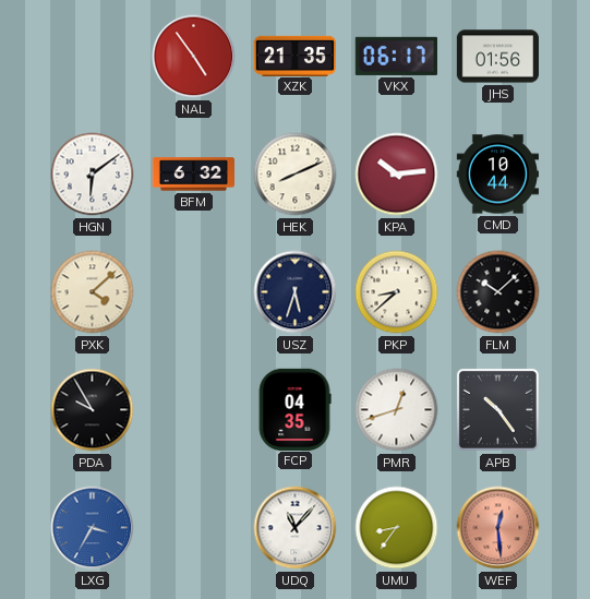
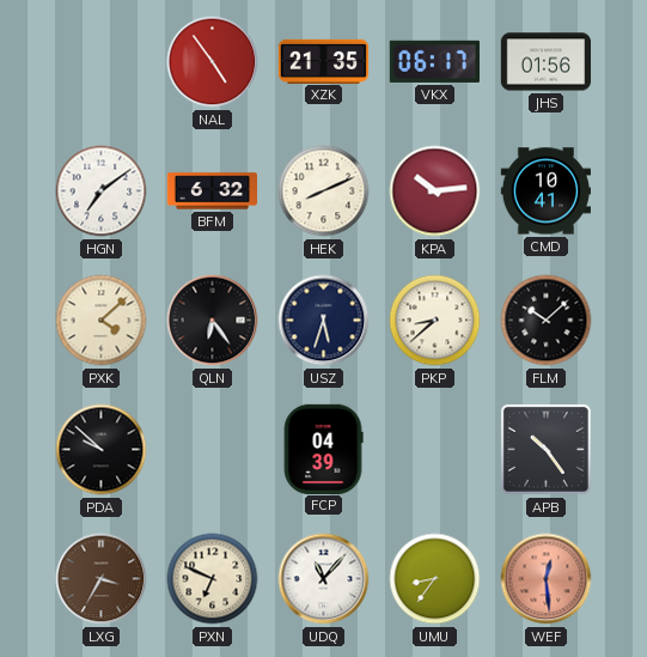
HGN: 6:09 -> 7:09 (102, 191)
CMD: 10:44 -> 10:41 (545, 191)
QLN: none -> 6:24 (213, 321)
PDA: 9:55 -> 9:52 (102, 450)
FCP: 04:35 -> 04:39 (323, 449)
PMR: 12:42 -> none (397, 410)
LXG dial: blue -> brown (102, 579)
PXN: none -> 6:49 (213, 579)
